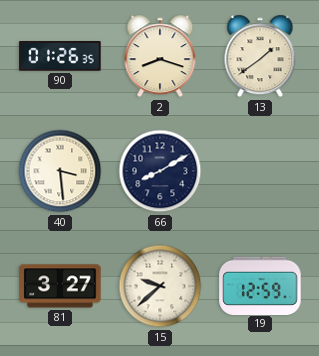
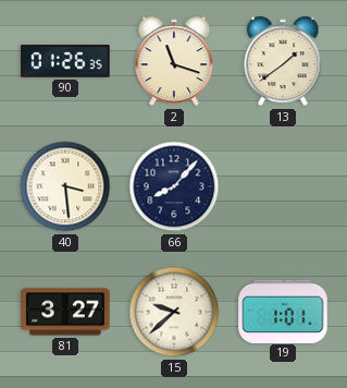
2: 8:18 -> 11:18 (174, 61)
66: 8:10 -> 8:07 (174, 186)
19: 12:59 -> 1:01 (283, 311)
